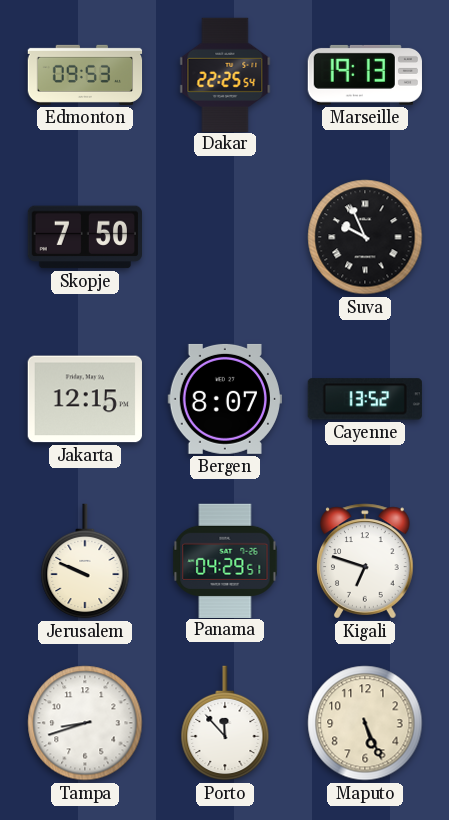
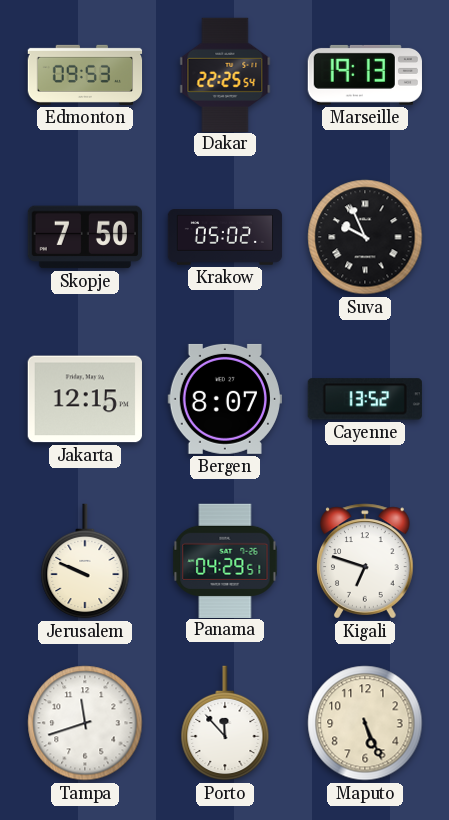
Krakow: none -> 05:02 (225, 237)
Tampa: 8:42 -> 11:42 (85, 723)
